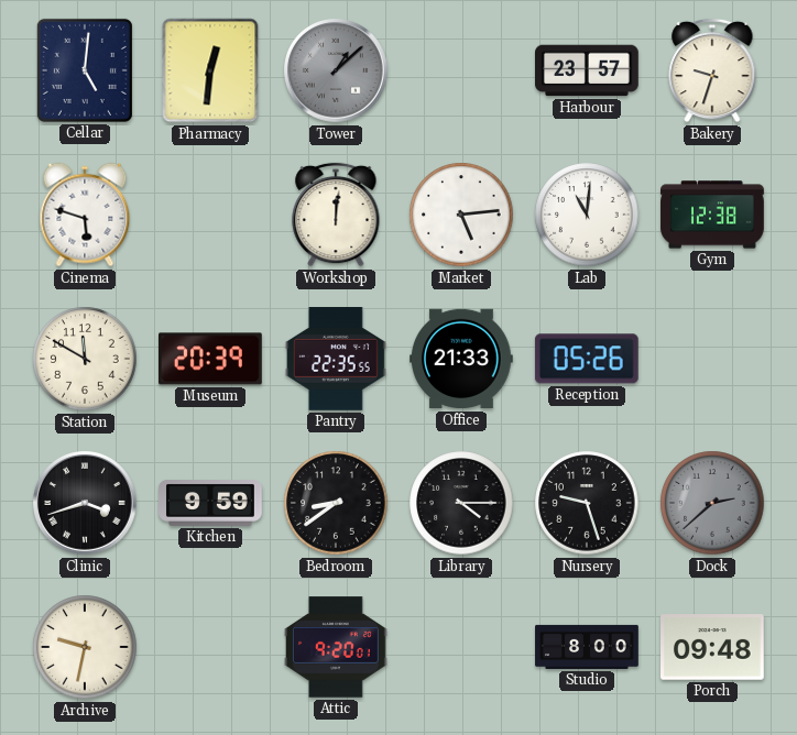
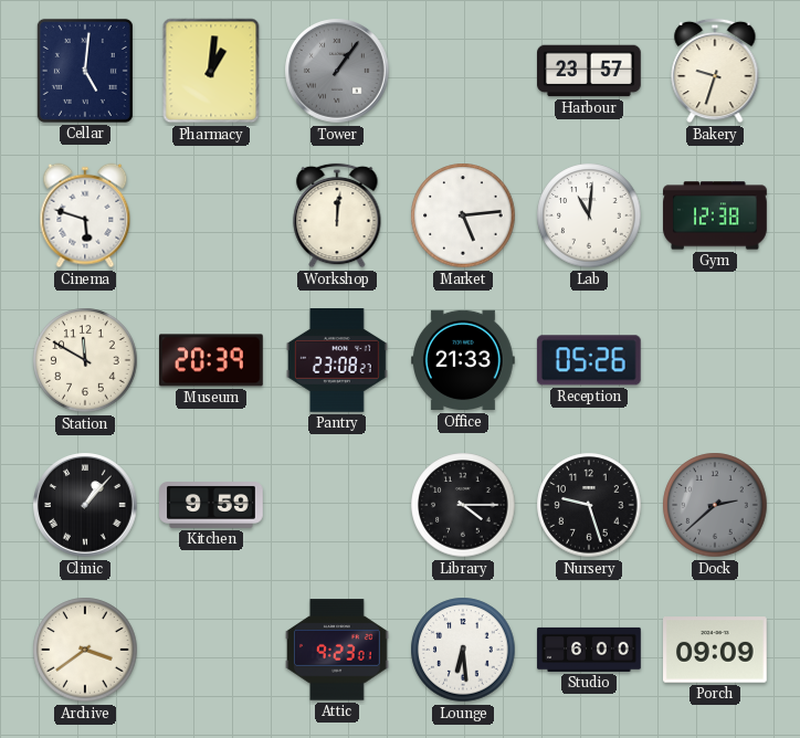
Pharmacy: 12:31 -> 1:01 (211, 71)
Tower: 1:08 -> 1:06 (337, 71)
Pantry: 22:35 -> 23:08 (337, 361)
Clinic: 3:42 -> 1:07 (85, 505)
Bedroom: 8:39 -> none (336, 503)
Archive: 9:32 -> 3:39 (85, 650)
Attic: 9:20 -> 9:23 (338, 650)
Lounge: none -> 6:29 (463, 650)
Studio: 8:00 -> 6:00 (589, 650)
Porch: 09:48 -> 09:09 (716, 650)
